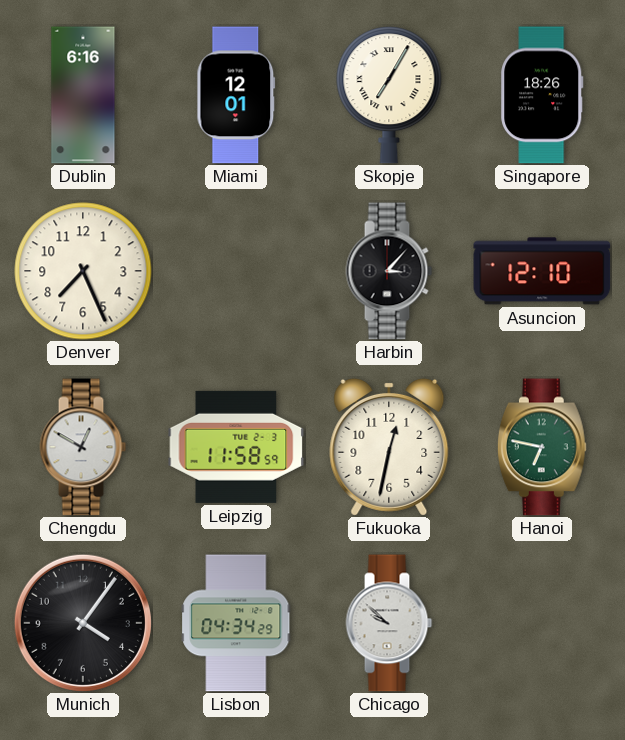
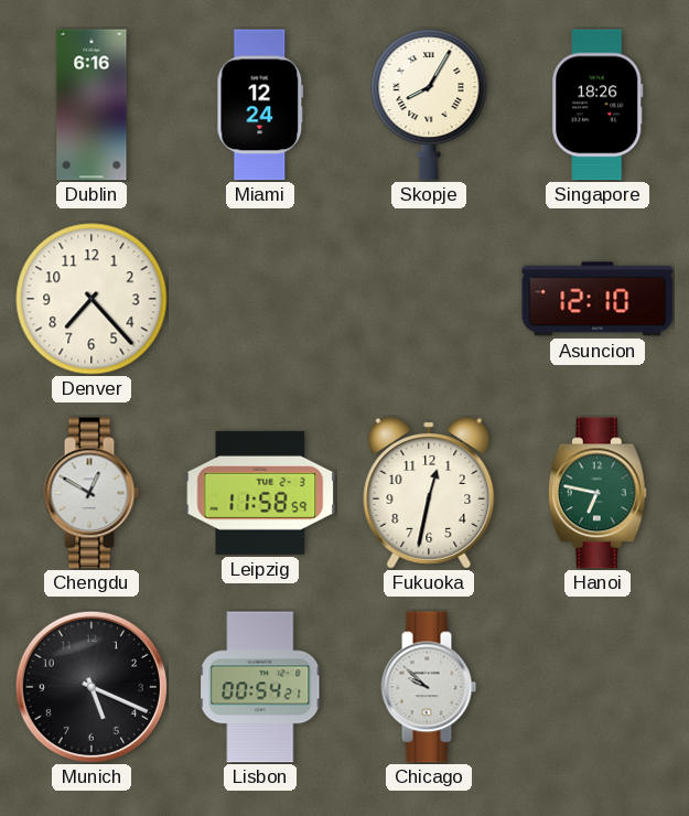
Miami: 12:01 -> 12:24 (260, 105)
Skopje: 7:05 -> 8:05 (429, 105)
Denver: 7:26 -> 7:23 (91, 299)
Harbin: 3:07 -> none (389, 271)
Munich: 4:06 -> 5:19 (91, 687)
Lisbon: 04:34 -> 00:54 (260, 687)
